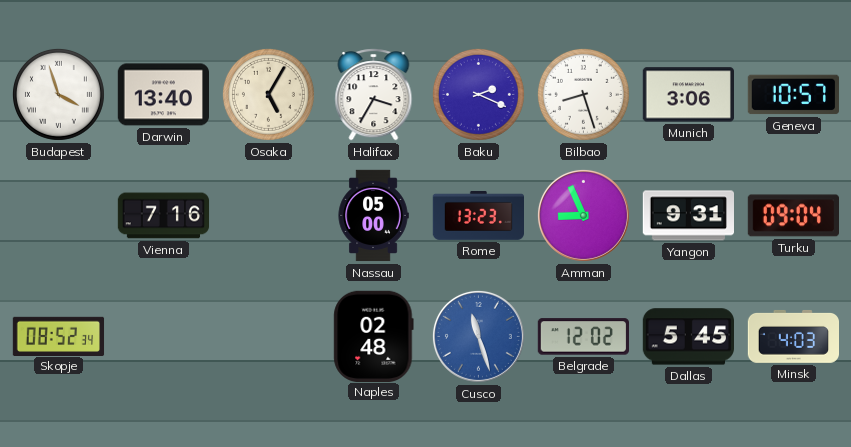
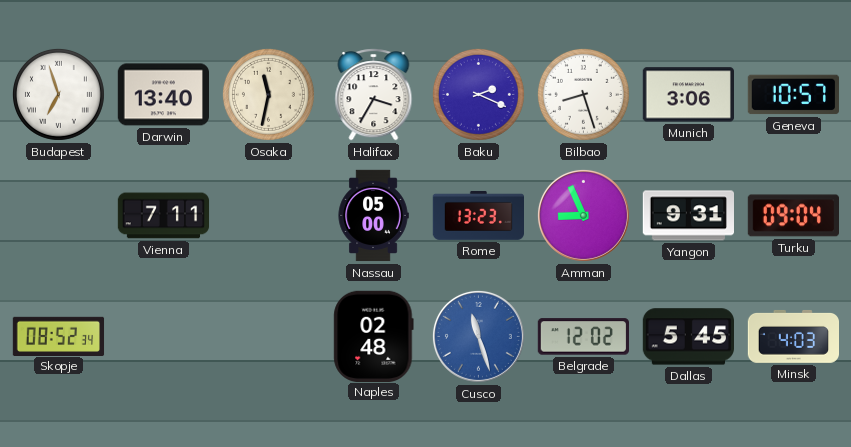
Budapest: 3:57 -> 6:57 (58, 94)
Osaka: 5:05 -> 11:32 (268, 94)
Vienna: 7:16 -> 7:11 (164, 216)
